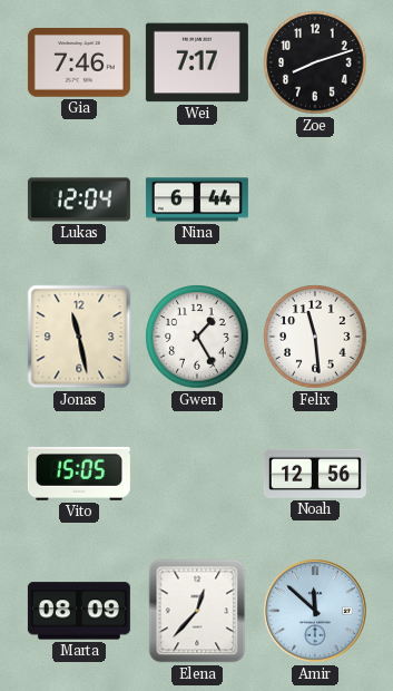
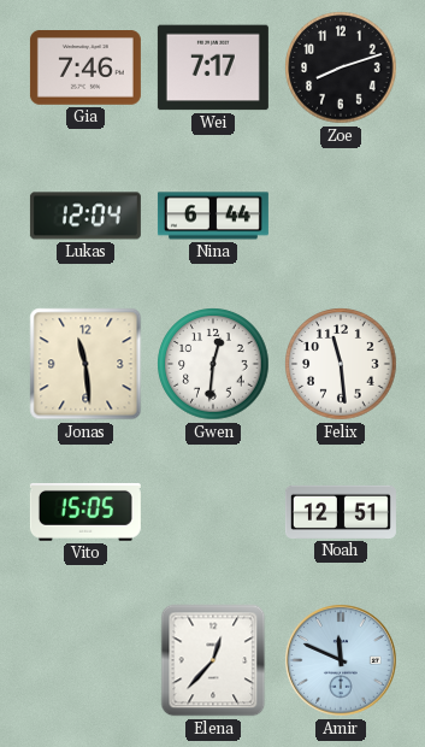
Jonas: 11:28 -> 11:29 (85, 364)
Gwen: 1:25 -> 12:31 (213, 364)
Noah: 12:56 -> 12:51 (341, 512)
Marta: 08:09 -> none (79, 611)
Amir: 11:52 -> 11:49 (341, 660)
